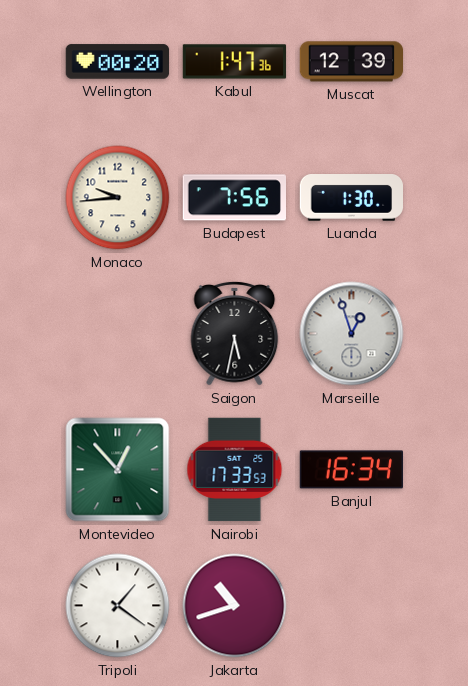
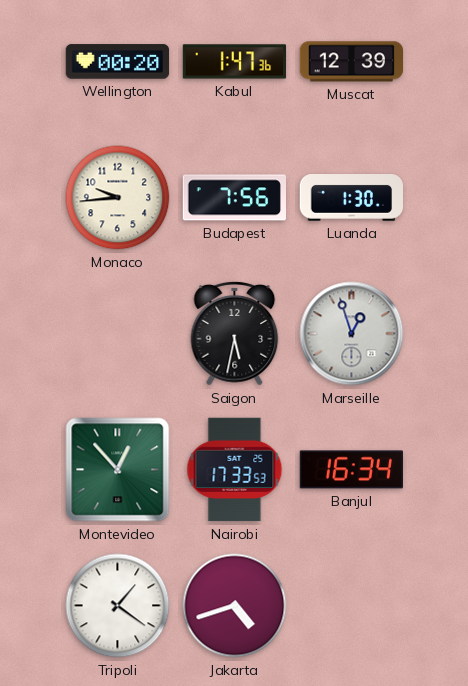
Jakarta: 10:42 -> 4:42 (235, 606)
